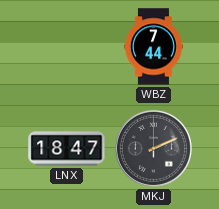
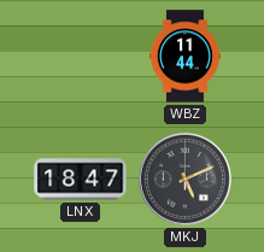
WBZ: 7:44 -> 11:44 (184, 57)
MKJ: 2:11 -> 5:11 (184, 178)
